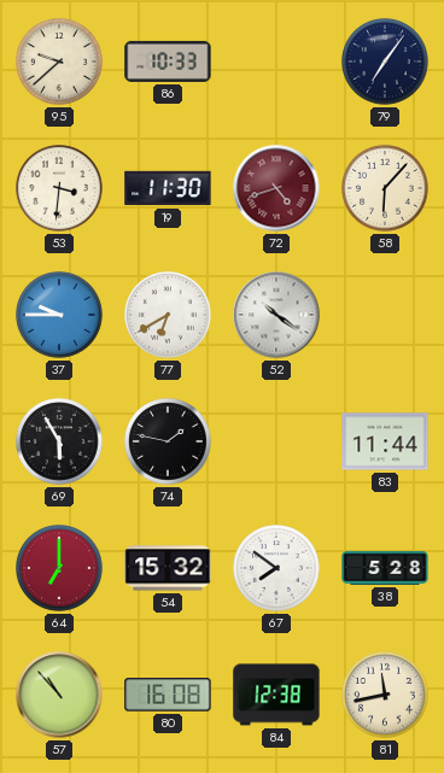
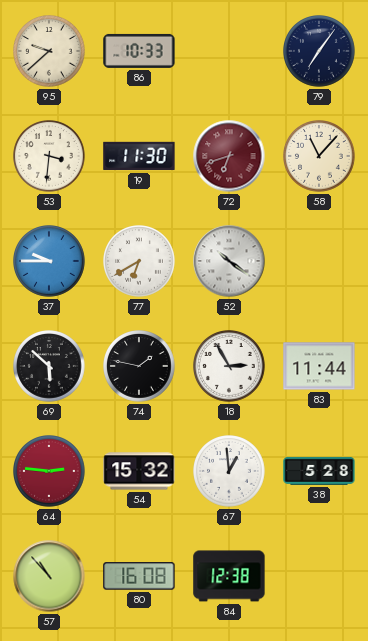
72: 4:42 -> 6:42 (229, 156)
58: 6:07 -> 11:07 (320, 157)
69: 5:55 -> 5:52 (50, 367)
18: none -> 2:55 (230, 367)
64: 7:00 -> 2:46 (50, 472)
67: 7:51 -> 12:59 (230, 472)
81: 11:43 -> none (386, 696)
